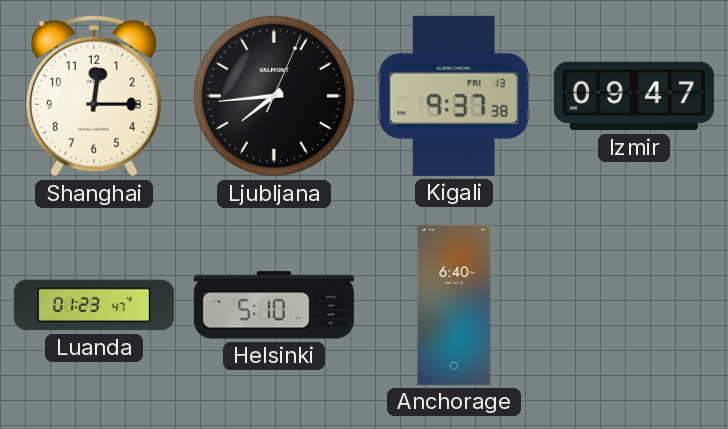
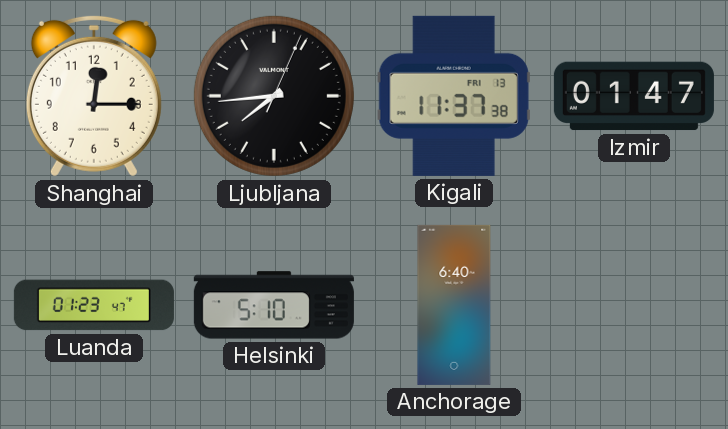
Kigali: 9:37 -> 11:37 (454, 96)
Izmir: 09:47 -> 01:47 (634, 96)
